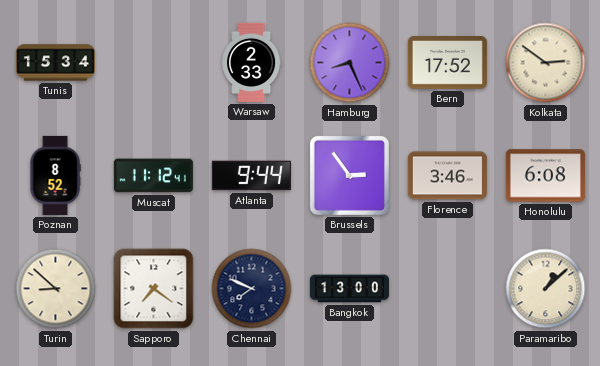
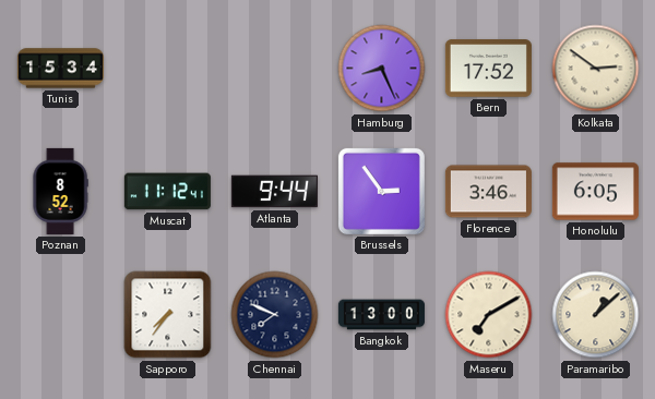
Warsaw: 2:33 -> none (252, 62)
Honolulu: 6:08 -> 6:05 (595, 192)
Turin: 8:52 -> none (56, 289)
Sapporo: 7:21 -> 7:36 (168, 315)
Maseru: none -> 7:10 (489, 315)
